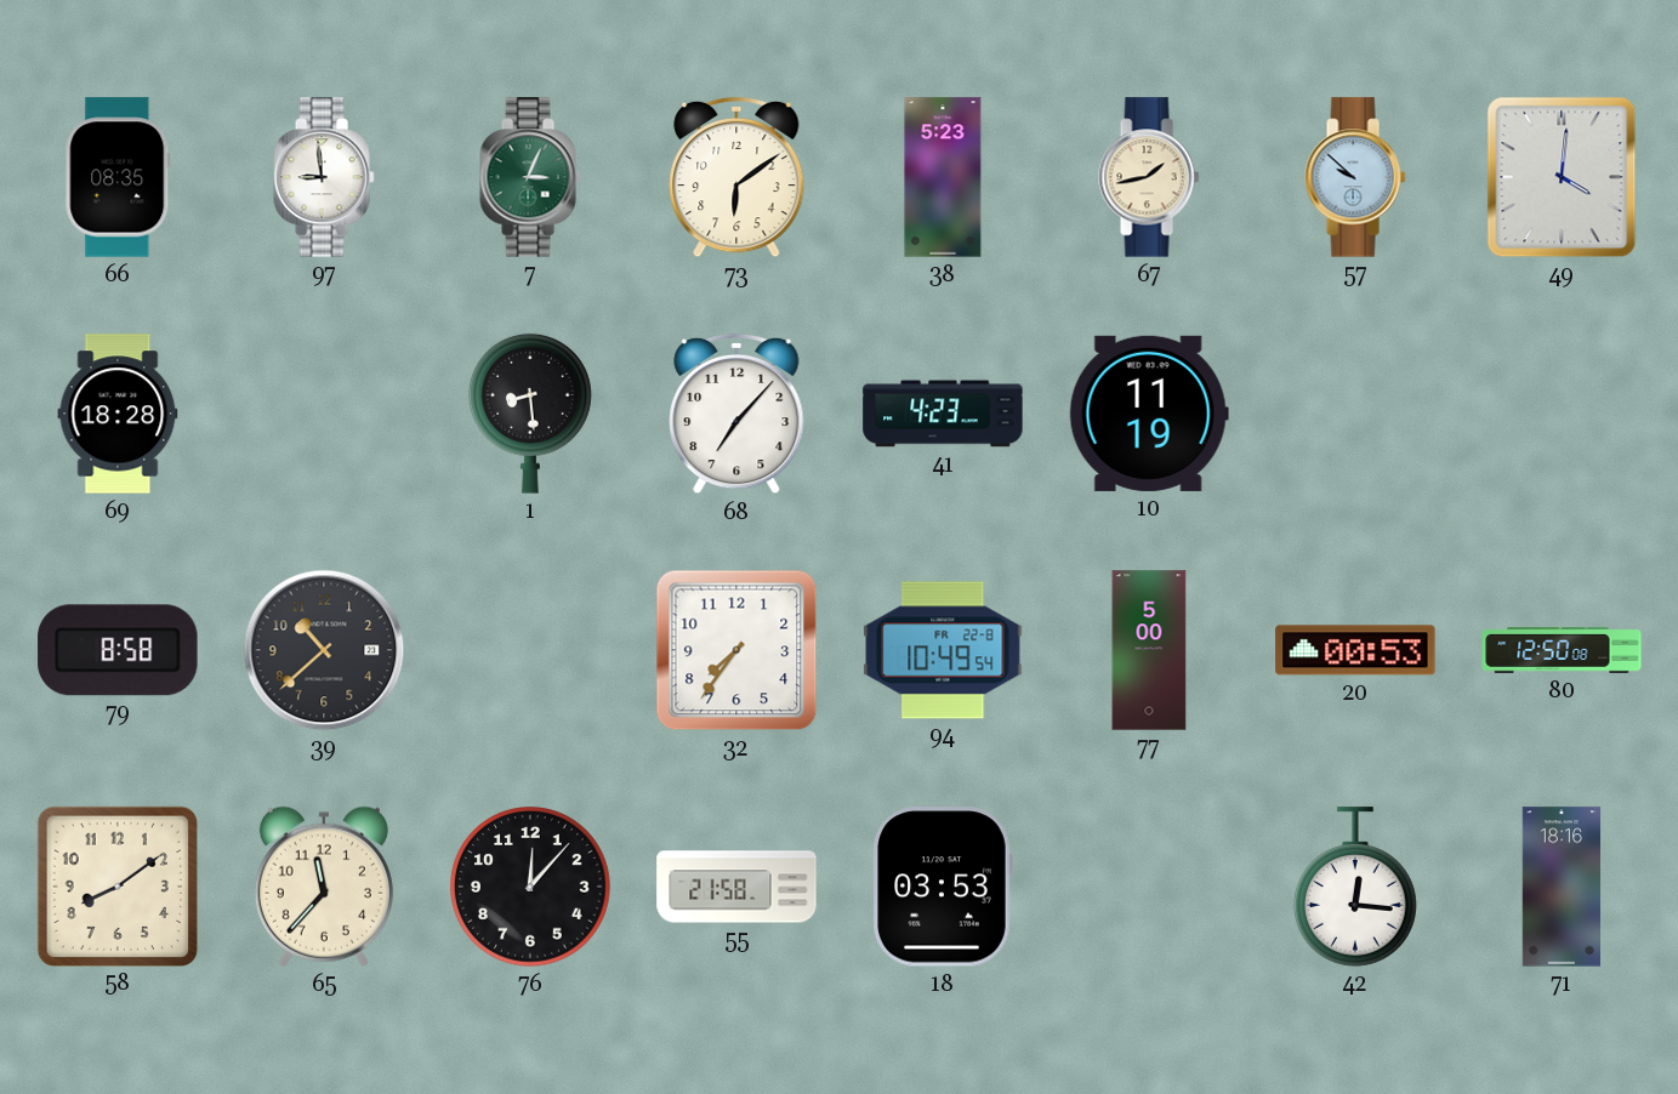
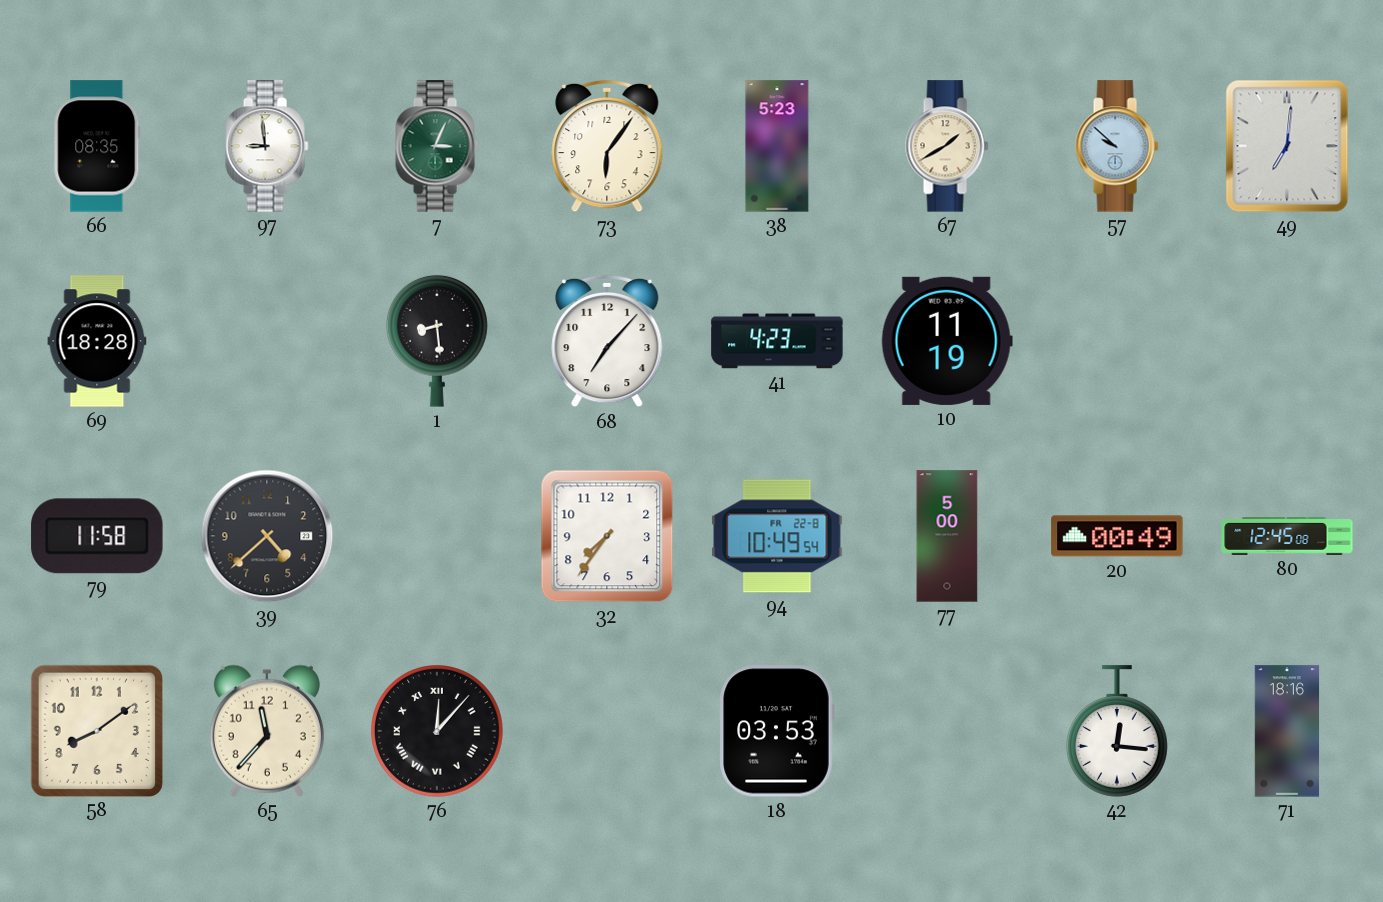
73: 6:09 -> 6:06 (607, 146)
67: 1:43 -> 1:40 (947, 146)
49: 4:01 -> 7:01 (1287, 146)
79: 8:58 -> 11:58 (97, 536)
39: 10:38 -> 4:38 (267, 536)
20: 00:53 -> 00:49 (1117, 536)
80: 12:50 -> 12:45 (1287, 537)
76 numerals: Arabic -> Roman (437, 731)
55: 21:58 -> none (736, 887)
